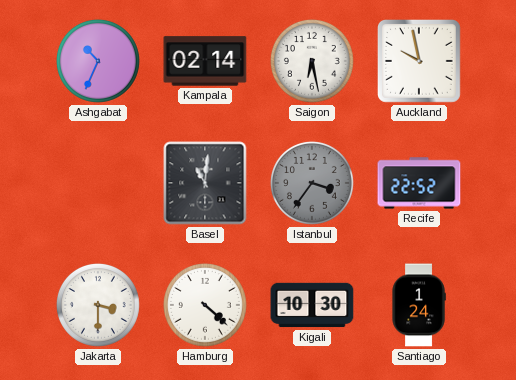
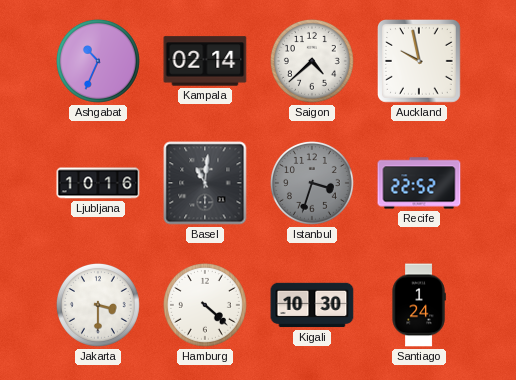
Saigon: 6:28 -> 4:38 (312, 61)
Ljubljana: none -> 10:16 (98, 183)
Istanbul: 3:36 -> 3:33 (312, 183)
